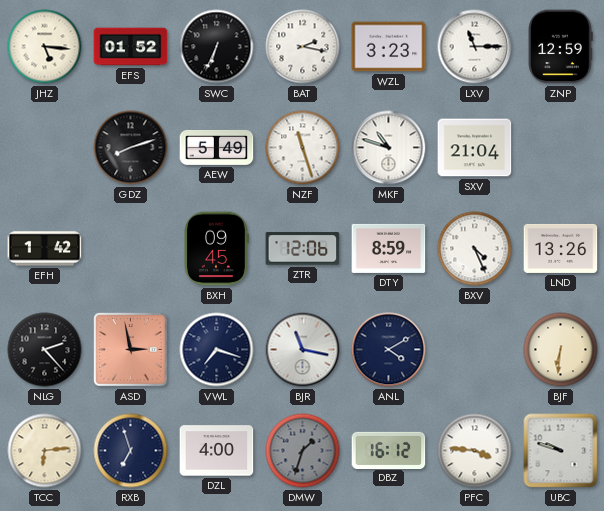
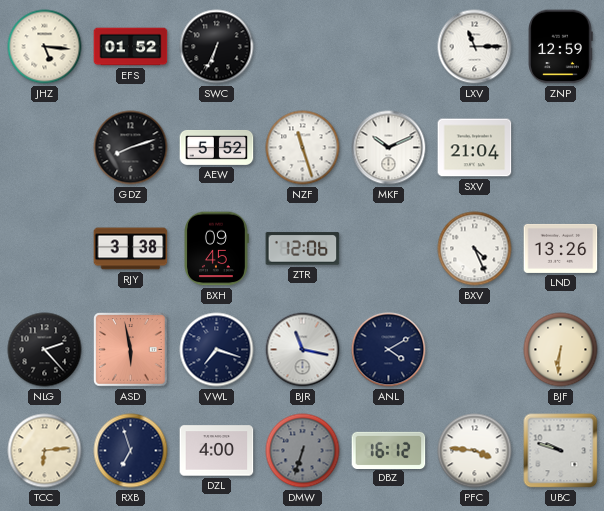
BAT: 2:17 -> none (303, 47)
WZL: 3:23 -> none (389, 47)
AEW: 5:49 -> 5:52 (217, 147)
MKF: 10:48 -> 10:11 (389, 148)
EFH: 1:42 -> none (45, 249)
RJY: none -> 3:38 (131, 249)
DTY: 8:59 -> none (389, 248)
ASD: 2:58 -> 5:58 (131, 350)
DMW: 1:33 -> 6:33 (303, 451)
